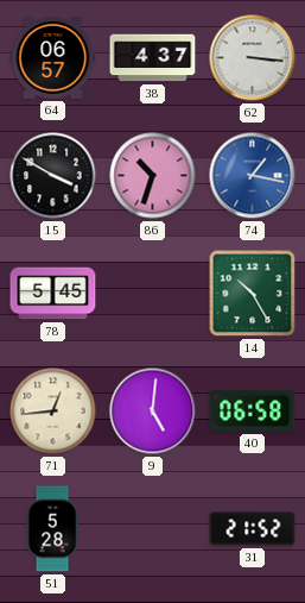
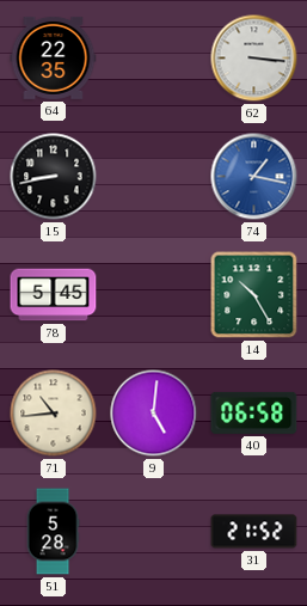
64: 06:57 -> 22:35 (54, 57)
38: 4:37 -> none (153, 58)
15: 3:50 -> 8:43 (54, 177)
86: 10:33 -> none (153, 176)
71: 12:44 -> 10:44 (54, 414)
